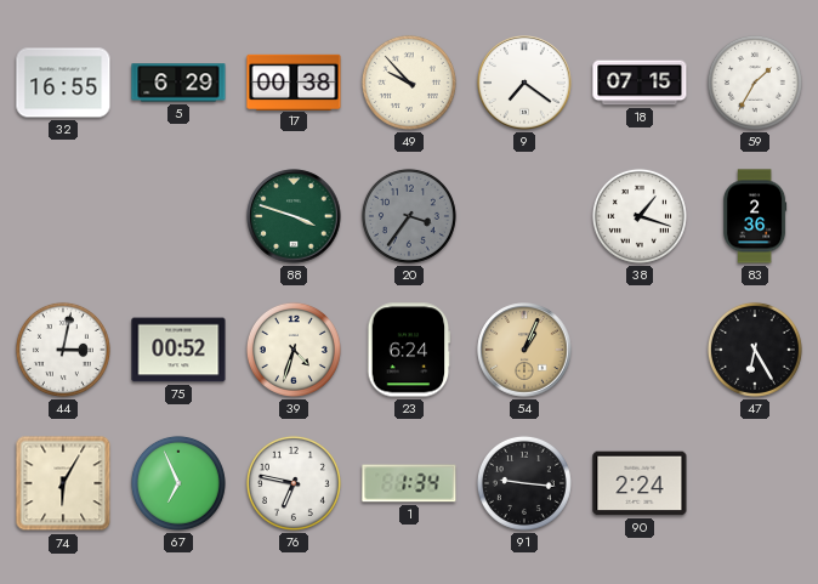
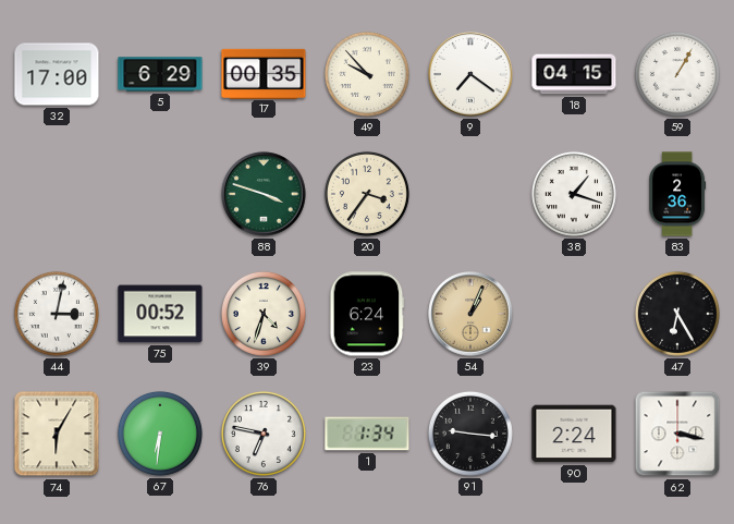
32: 16:55 -> 17:00 (57, 74)
17: 00:38 -> 00:35 (264, 73)
18: 07:15 -> 04:15 (574, 74)
59: 1:35 -> 1:05 (677, 74)
20 dial: grey -> cream (367, 194)
67: 6:56 -> 6:31 (160, 434)
62: none -> 3:17 (677, 434)
